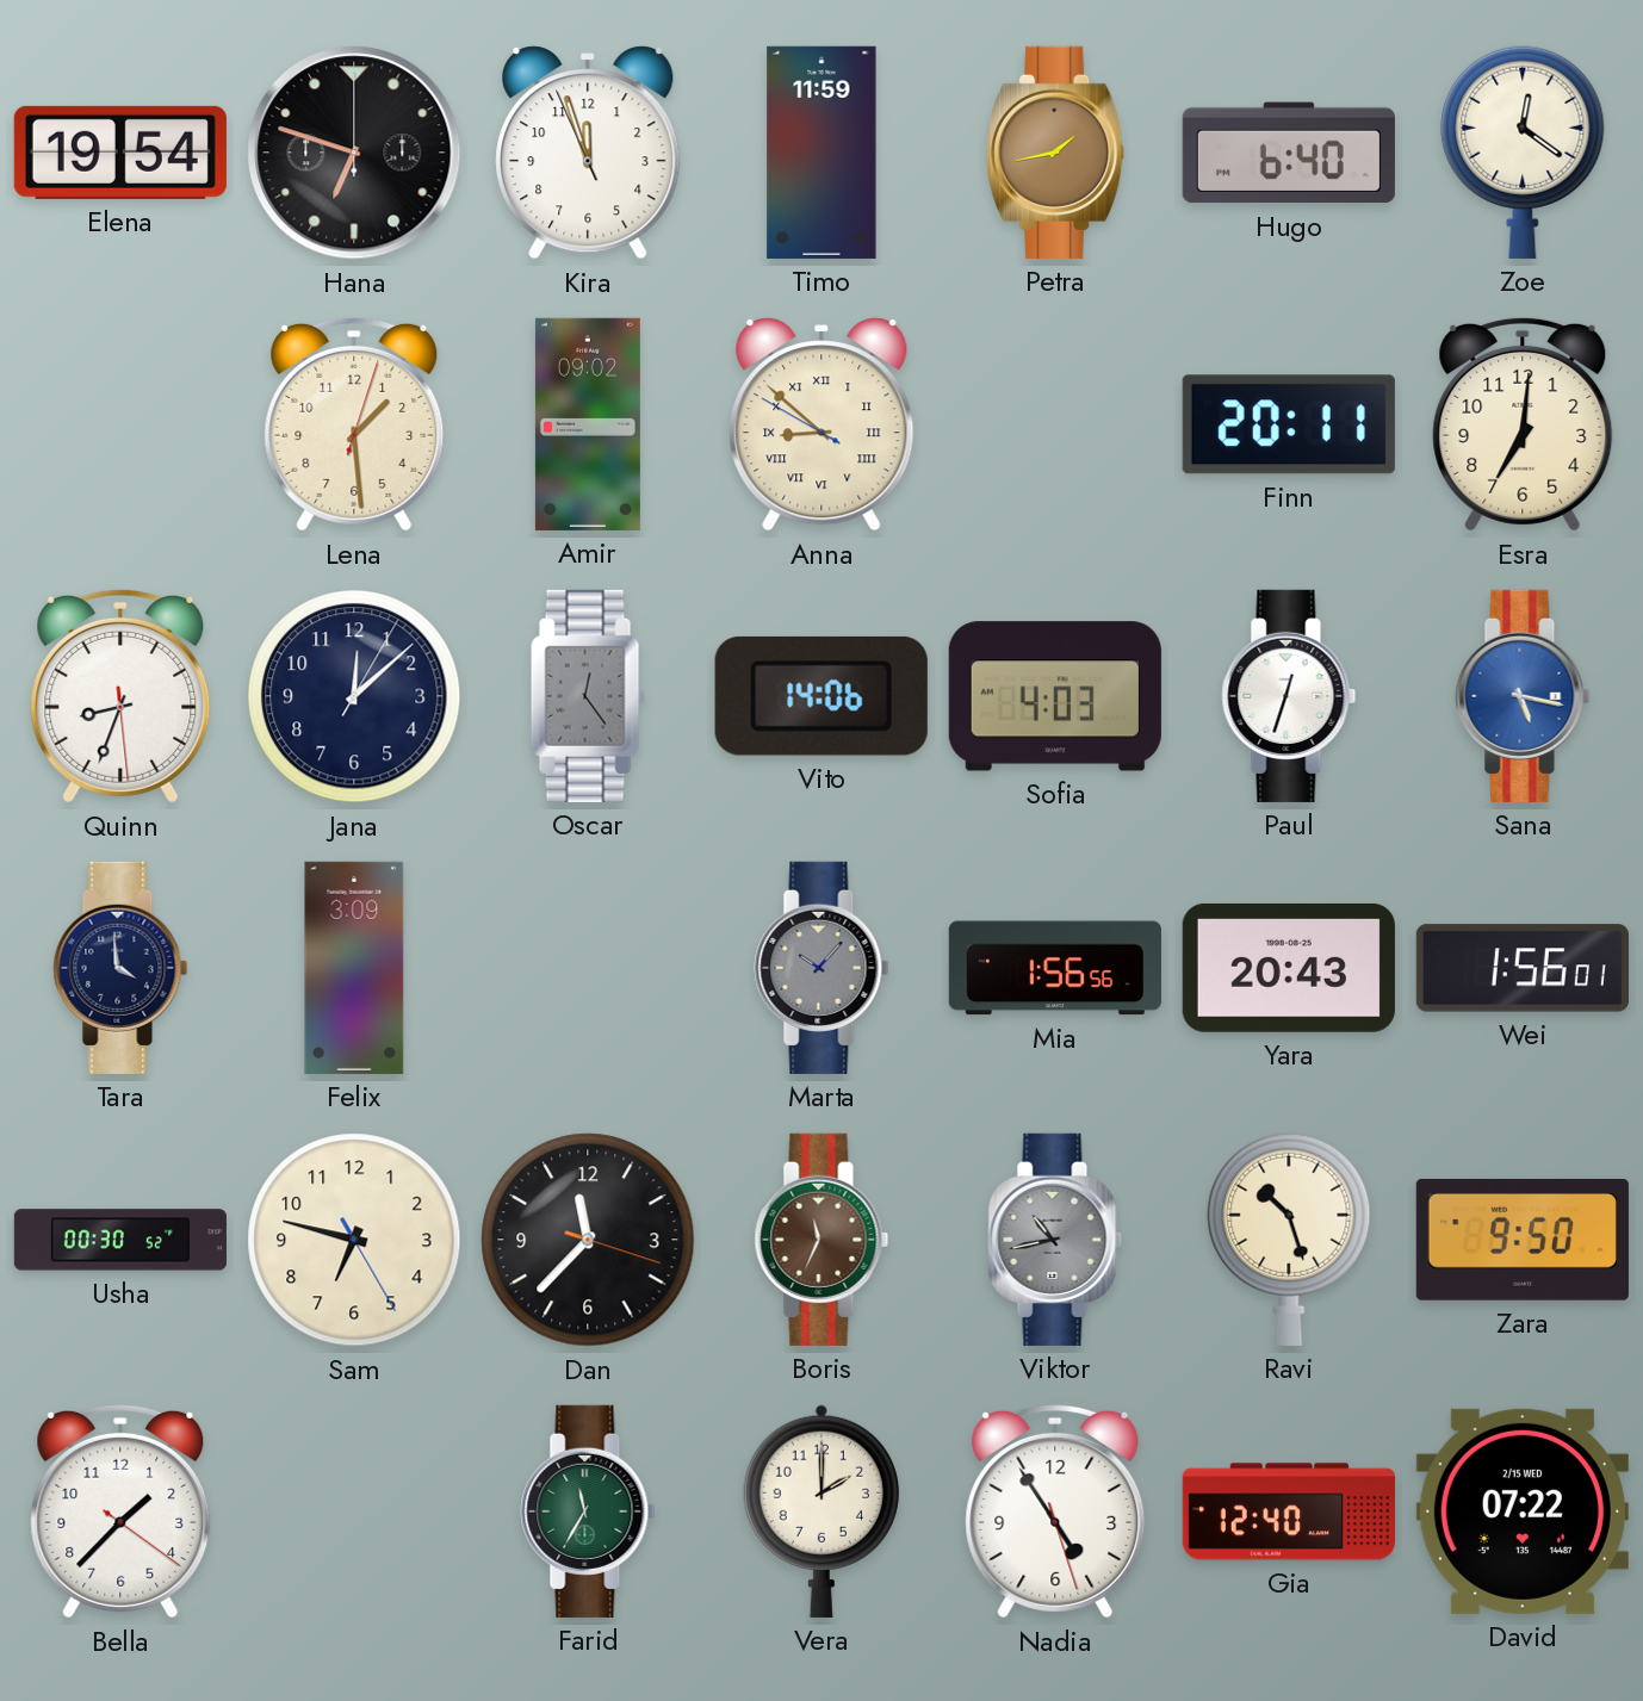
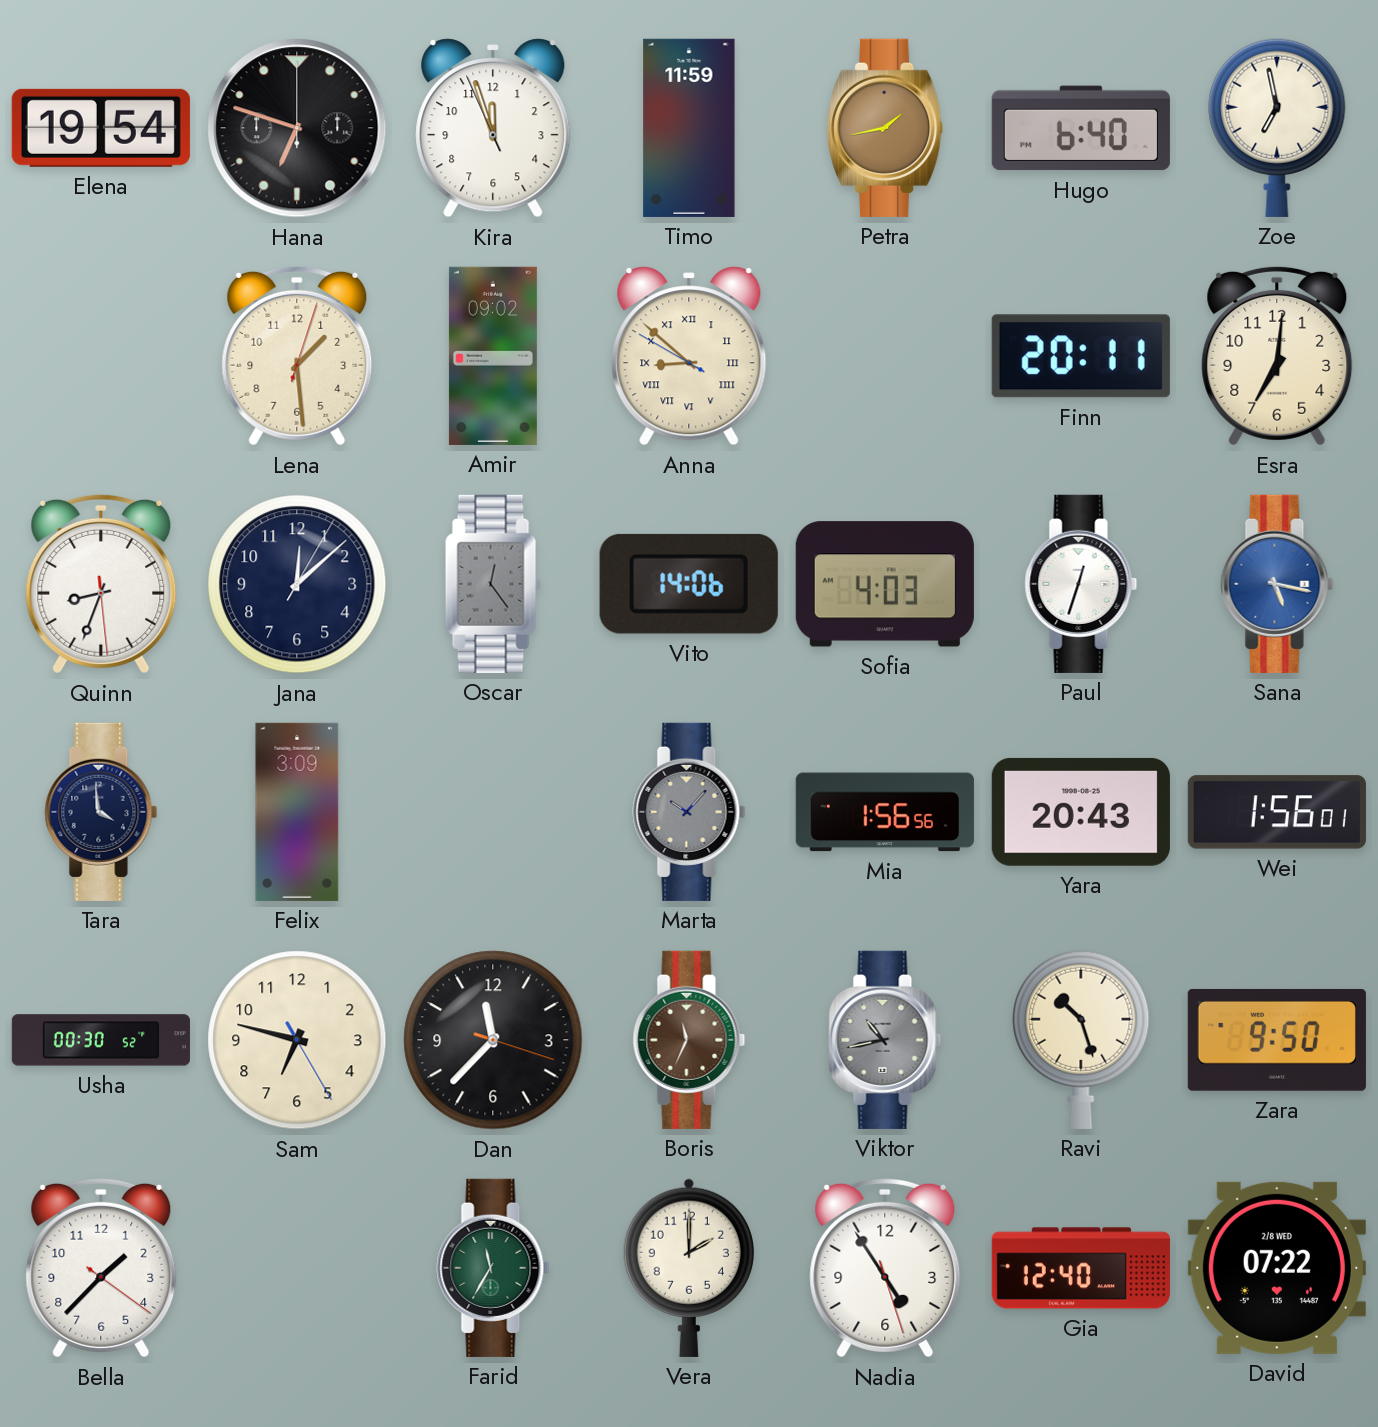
Zoe: 12:21 -> 6:58 (1277, 128)
David date: 2/15 WED -> 2/8 WED (1277, 1268)
